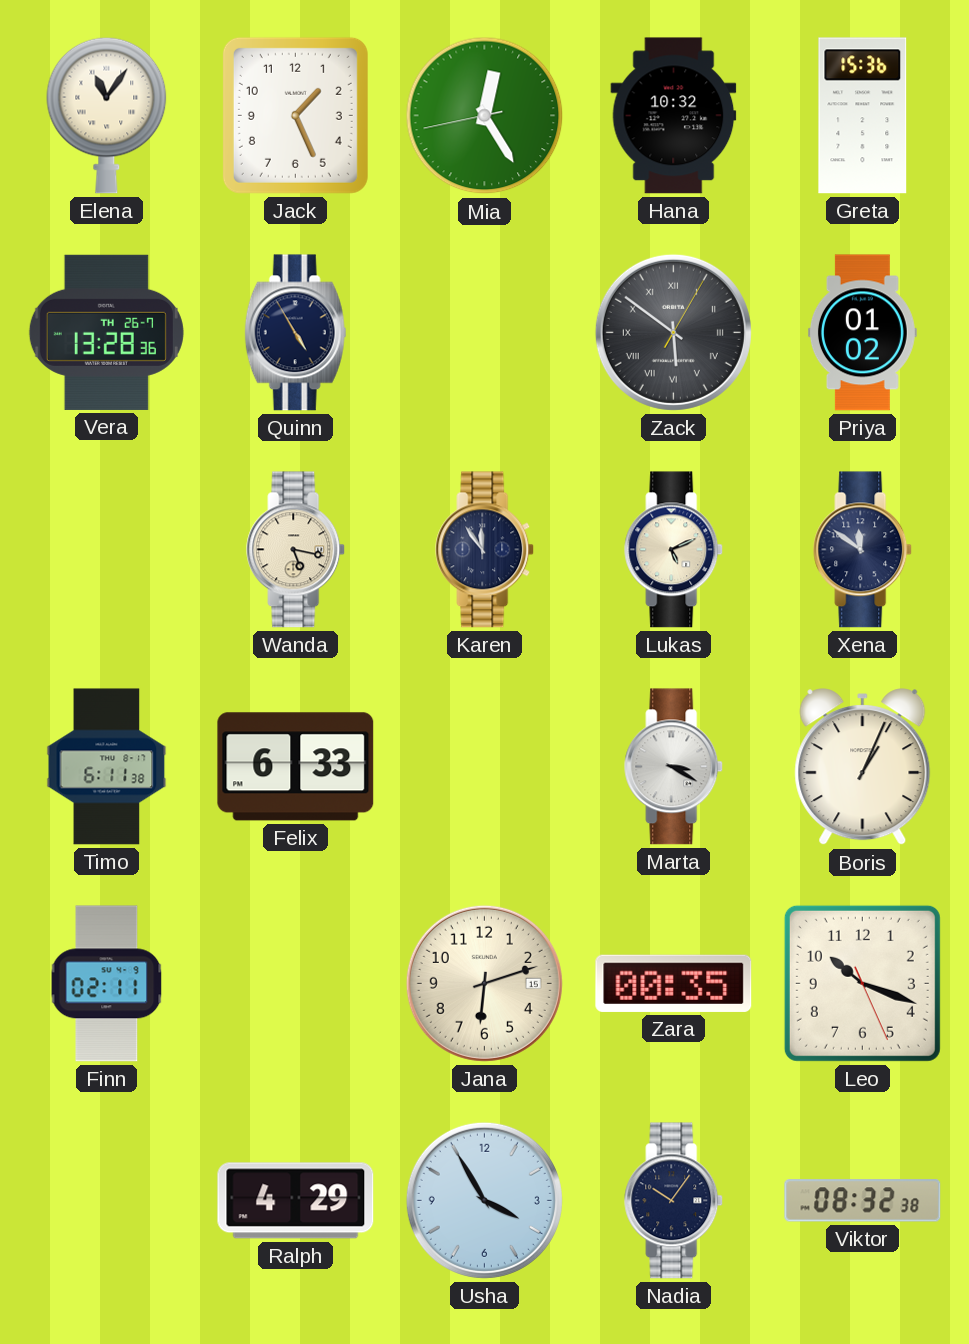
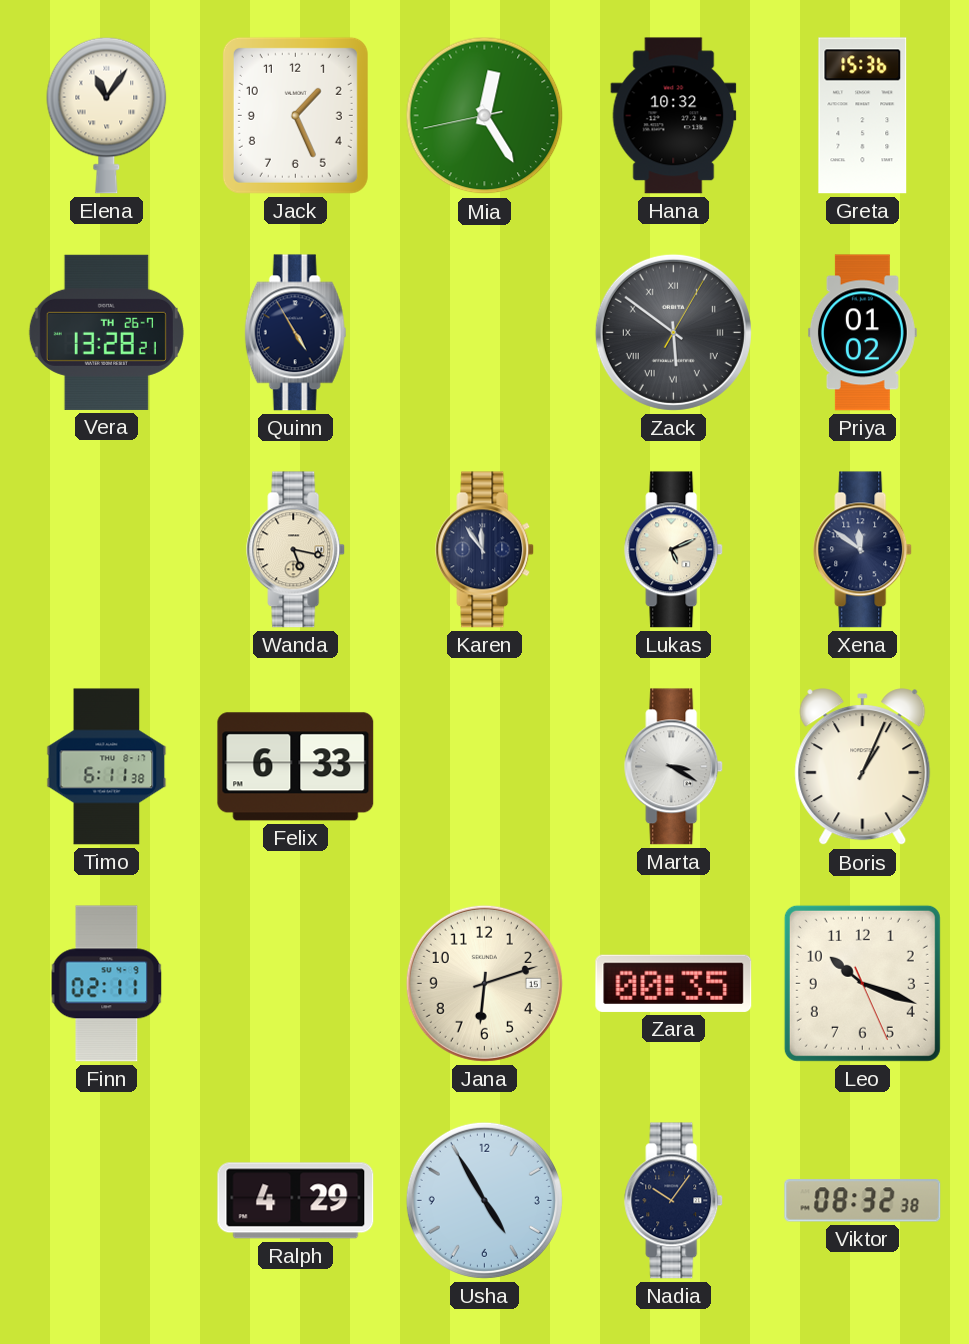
Vera: 13:28:36 -> 13:28:21 (106, 332)
Usha: 3:55 -> 4:55 (484, 1200)
